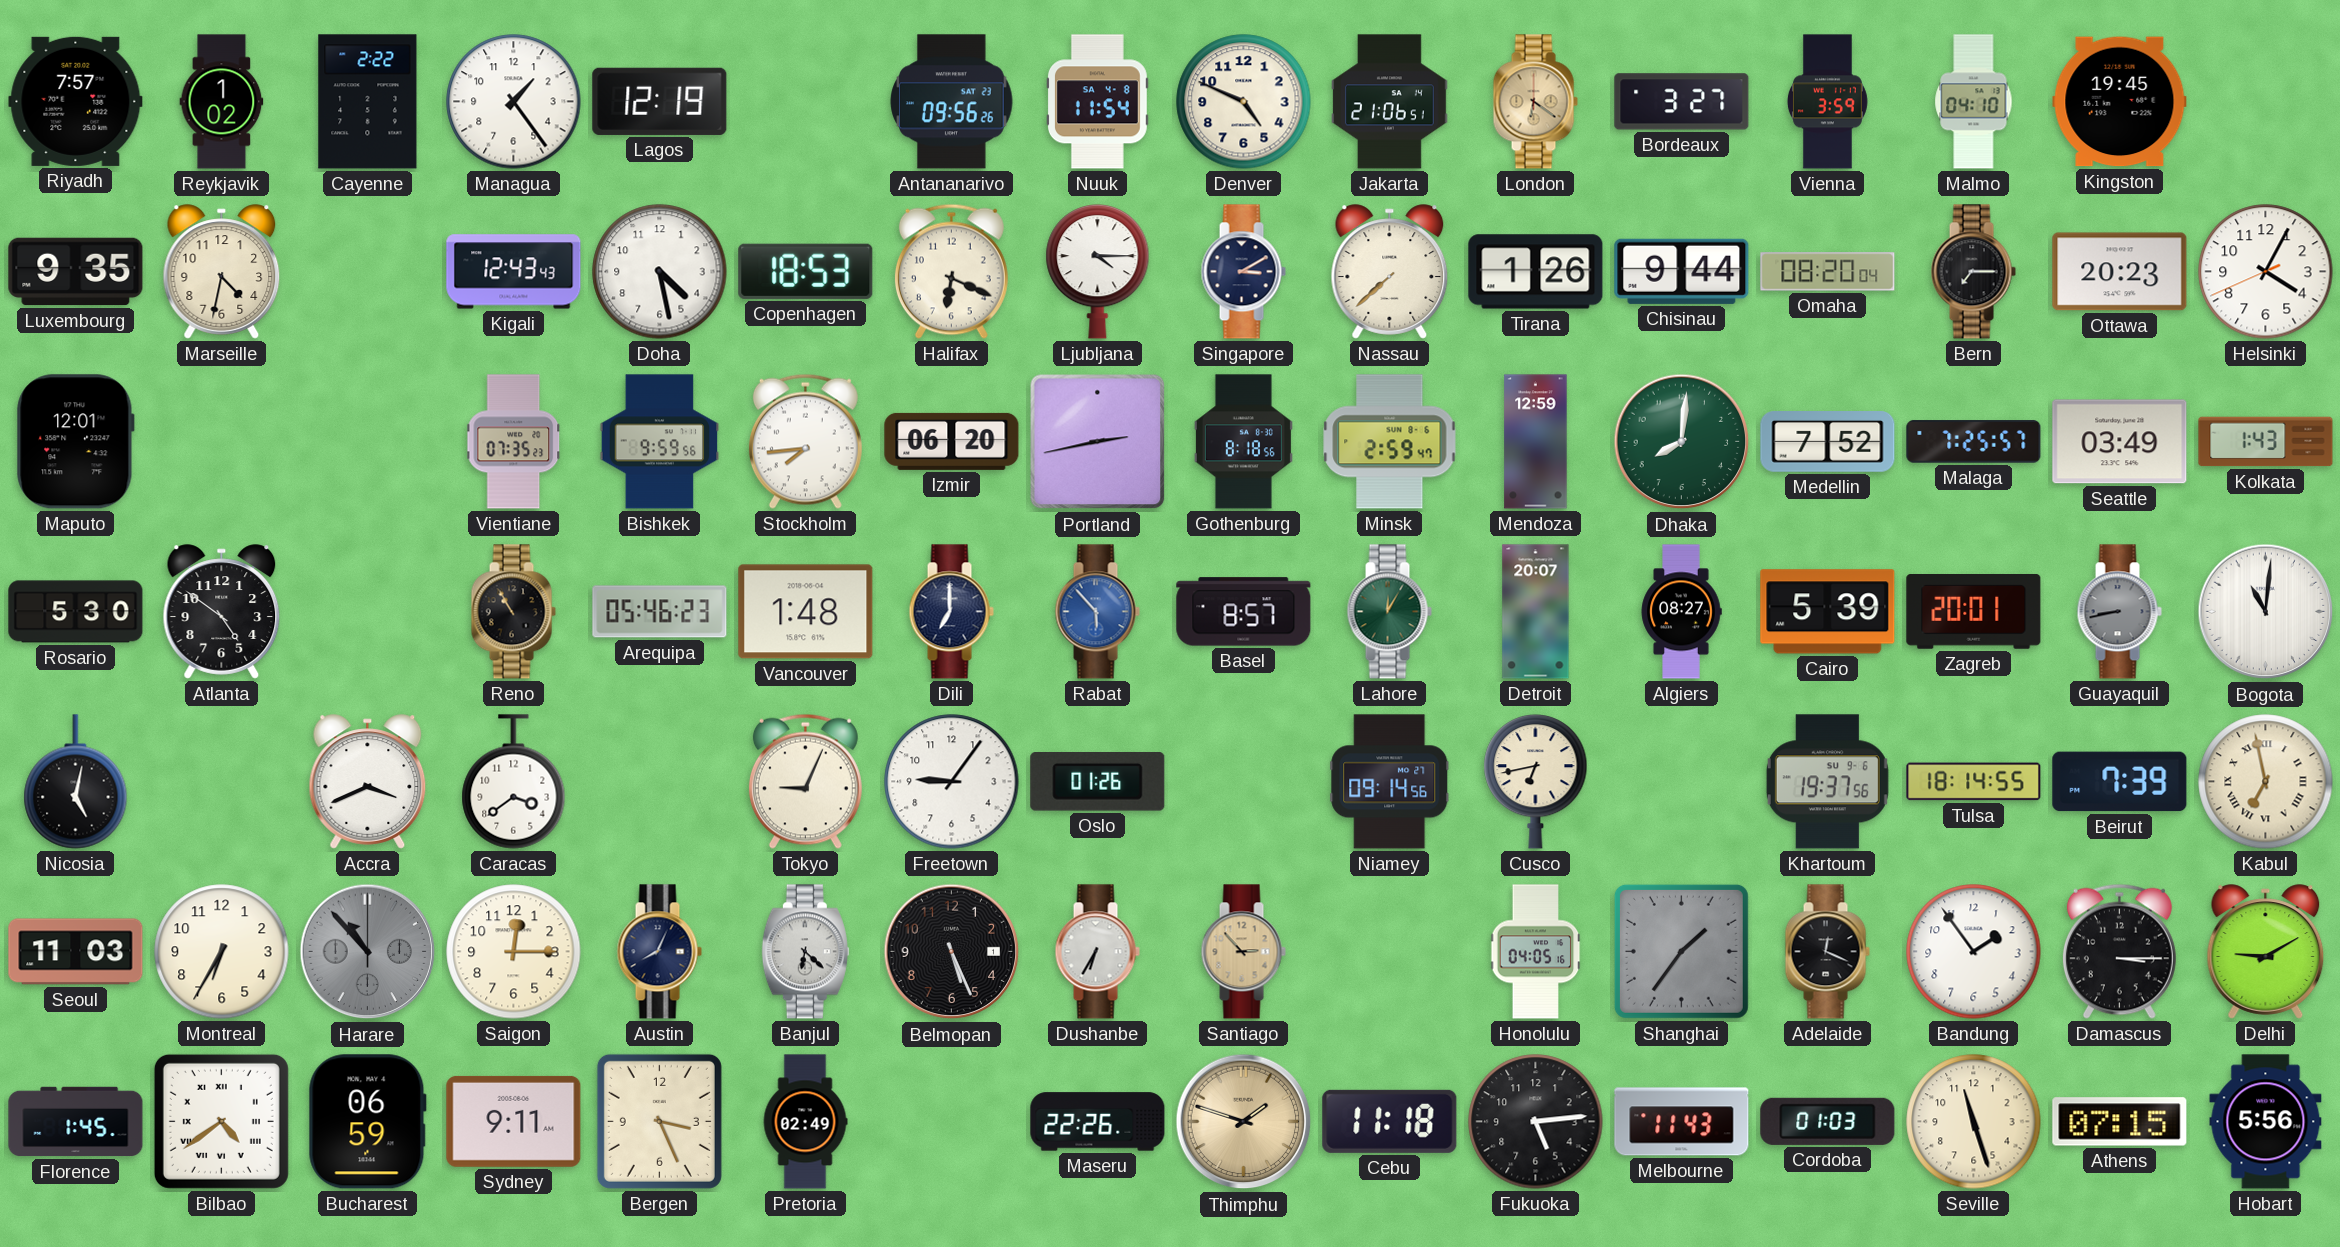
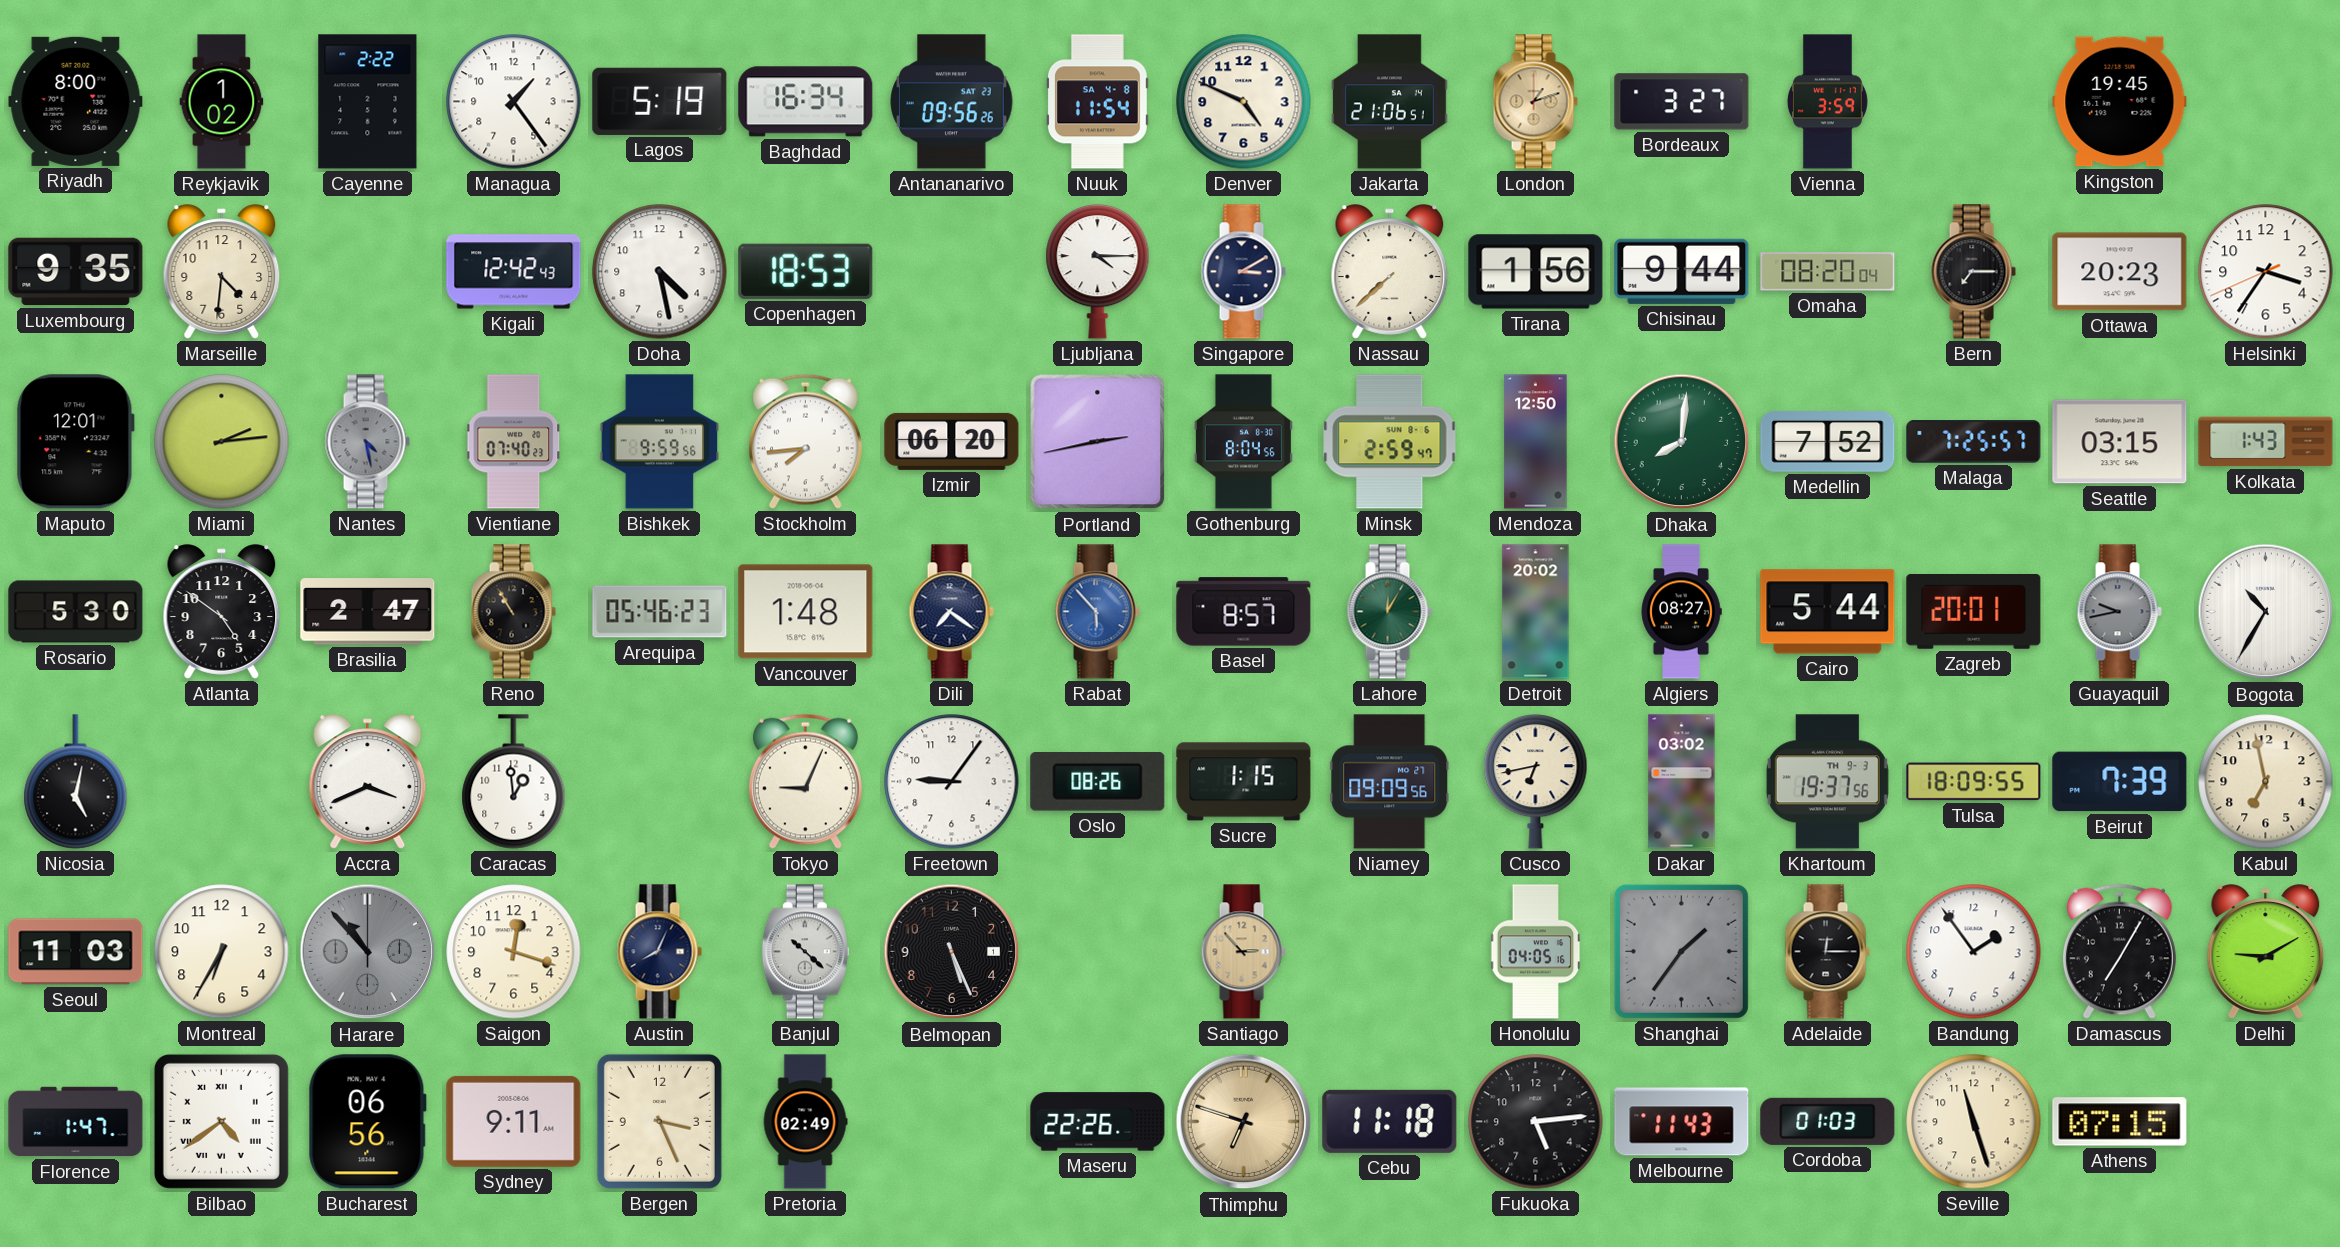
Riyadh: 7:57 -> 8:00 (76, 101)
Lagos: 12:19 -> 5:19 (660, 101)
Baghdad: none -> 16:34 (806, 102)
London: 6:21 -> 1:12 (1535, 102)
Malmo: 04:10 -> none (1974, 102)
Marseille: 4:32 -> 4:31 (222, 272)
Kigali: 12:43 -> 12:42 (514, 272)
Halifax: 6:19 -> none (951, 271)
Tirana: 1:26 -> 1:56 (1536, 272)
Helsinki: 4:04 -> 3:35 (2266, 272)
Miami: none -> 2:14 (222, 442)
Nantes: none -> 4:28 (367, 442)
Vientiane: 07:35 -> 07:40 (514, 442)
Gothenburg: 8:18 -> 8:04 (1243, 442)
Mendoza: 12:59 -> 12:50 (1536, 442)
Seattle: 03:49 -> 03:15 (2120, 442)
Brasilia: none -> 2:47 (368, 612)
Dili: 7:00 -> 7:21 (951, 612)
Detroit: 20:07 -> 20:02 (1536, 612)
Cairo: 5:39 -> 5:44 (1828, 612)
Guayaquil: 8:43 -> 9:43 (2119, 612)
Bogota: 11:01 -> 10:35 (2266, 612)
Caracas: 3:39 -> 12:59 (514, 782)
Oslo: 01:26 -> 08:26 (1098, 782)
Sucre: none -> 1:15 (1244, 782)
Niamey: 09:14 -> 09:09 (1390, 782)
Dakar: none -> 03:02 (1682, 782)
Khartoum date: SU 9-6 -> TH 9-3 (1827, 782)
Tulsa: 18:14 -> 18:09 (1974, 782)
Kabul numerals: Roman -> Arabic (2266, 782)
Saigon: 12:15 -> 12:18 (514, 952)
Banjul: 6:22 -> 10:22 (805, 952)
Dushanbe: 6:35 -> none (1097, 952)
Adelaide: 12:19 -> 12:15 (1827, 952)
Damascus: 3:15 -> 7:05 (2119, 951)
Florence: 1:45 -> 1:47 (76, 1122)
Bucharest: 06:59 -> 06:56 (367, 1122)
Thimphu: 1:48 -> 6:48 (1244, 1122)
Hobart: 5:56 -> none (2266, 1122)
